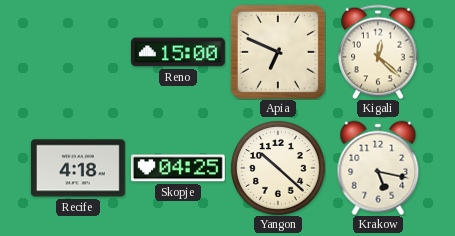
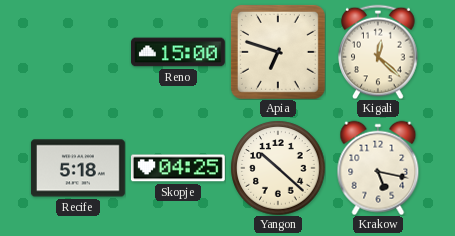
Apia: 6:49 -> 6:48 (278, 52)
Recife: 4:18 -> 5:18 (78, 168)
